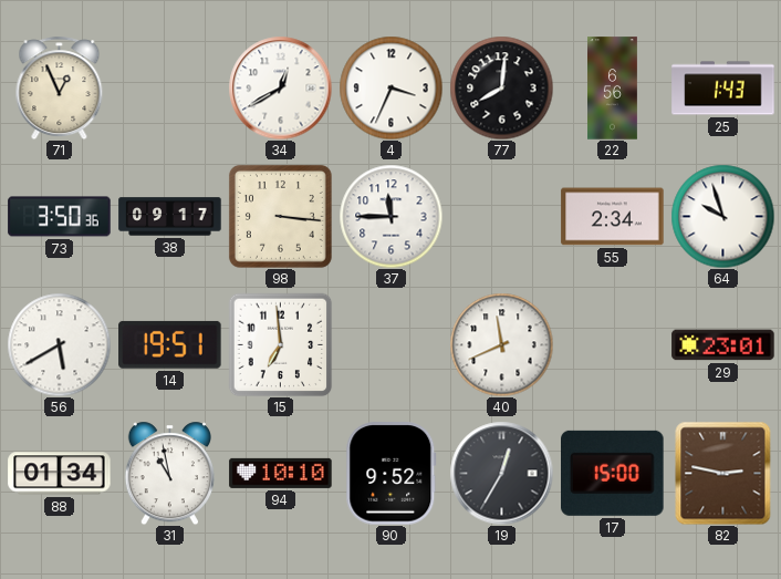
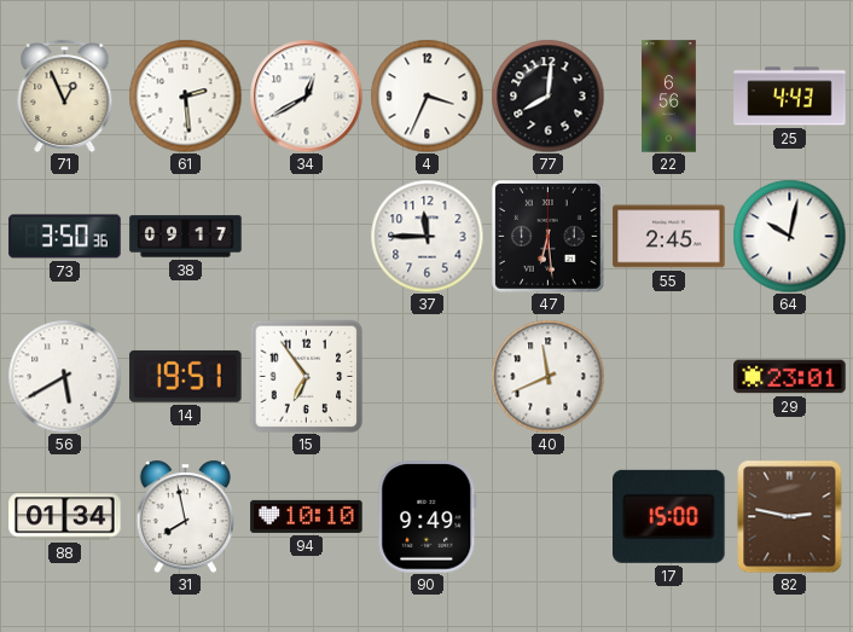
61: none -> 2:29 (185, 95)
25: 1:43 -> 4:43 (790, 97)
98: 3:16 -> none (280, 216)
47: none -> 6:29 (547, 236)
55: 2:34 -> 2:45 (669, 237)
64: 9:57 -> 10:02 (789, 236)
15: 6:59 -> 6:54 (306, 376)
31: 10:58 -> 7:58 (185, 516)
90: 9:52 -> 9:49 (428, 517)
19: 12:35 -> none (501, 473)
